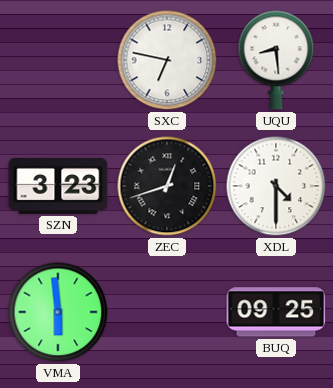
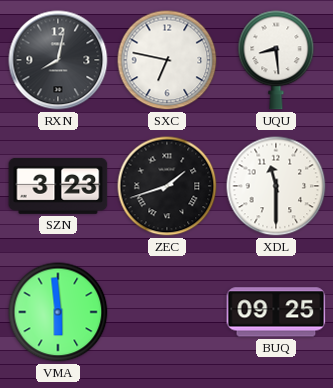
RXN: none -> 8:02 (58, 60)
ZEC: 12:42 -> 1:42 (167, 186)
XDL: 4:30 -> 11:30 (276, 186)
